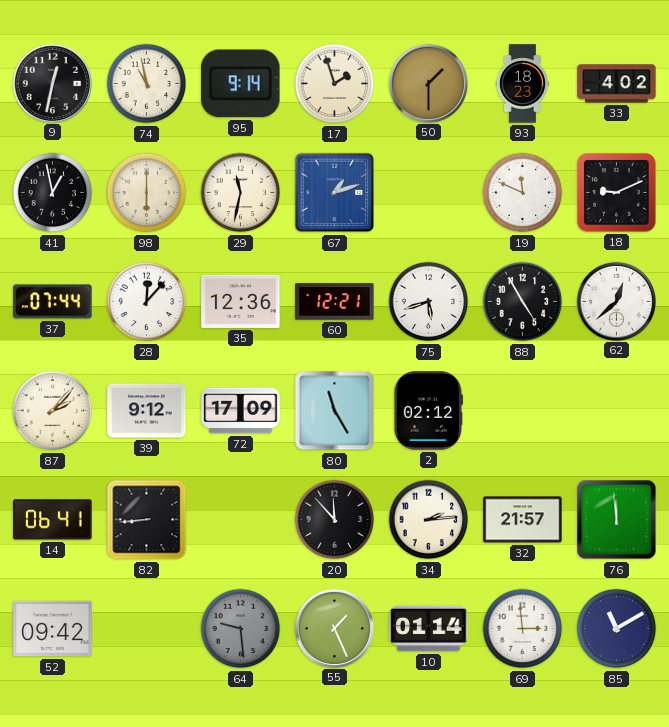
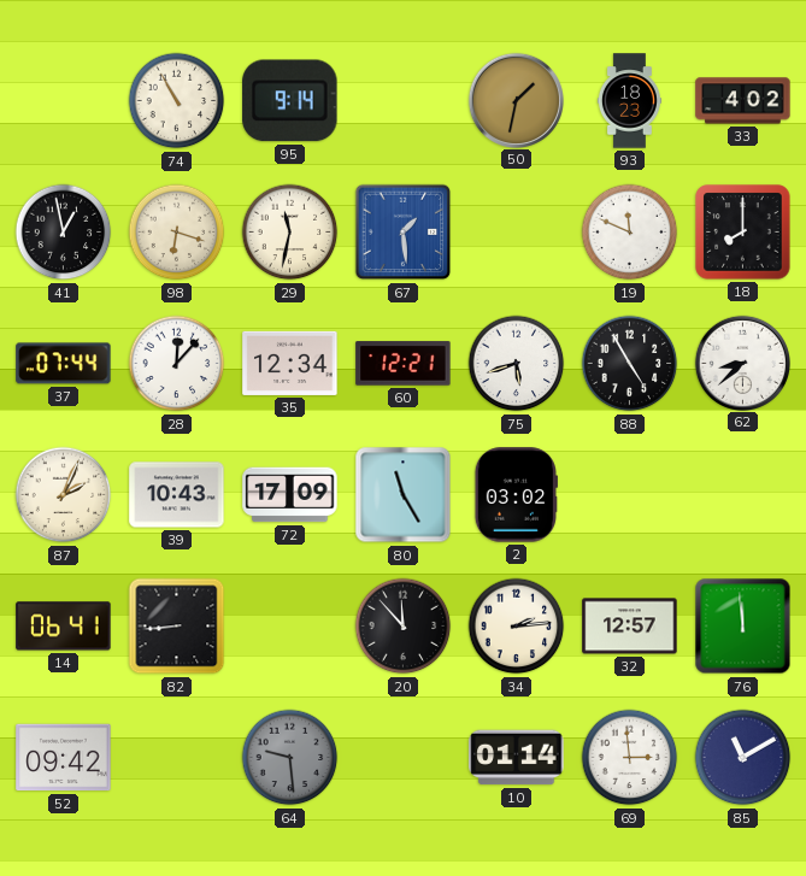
9: 12:32 -> none (52, 83)
74: 10:58 -> 10:55 (177, 101)
17: 1:57 -> none (335, 84)
50: 1:30 -> 1:32 (516, 100)
98: 6:00 -> 6:18 (177, 233)
67: 1:12 -> 1:29 (404, 233)
18: 9:11 -> 8:00 (743, 233)
35: 12:36 -> 12:34 (290, 363)
62: 12:38 -> 8:38 (742, 363)
87: 2:07 -> 2:04 (64, 495)
39: 9:12 -> 10:43 (177, 495)
2: 02:12 -> 03:02 (516, 495)
32: 21:57 -> 12:57 (630, 627)
55: 1:26 -> none (334, 628)
